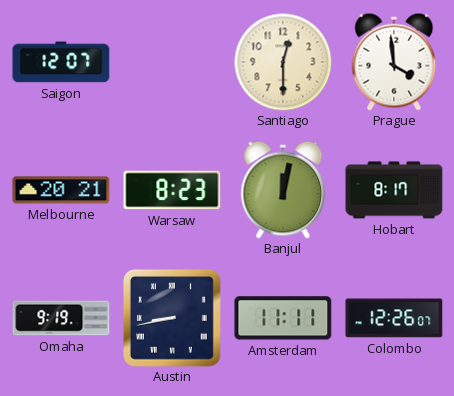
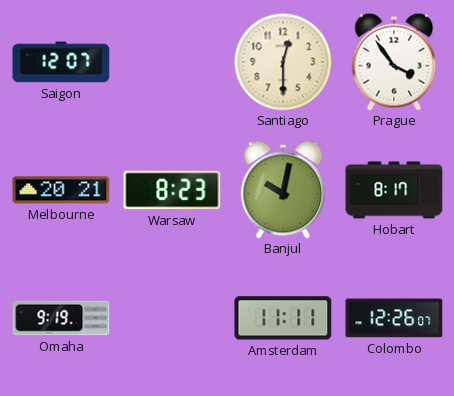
Prague: 3:59 -> 3:54 (394, 62)
Banjul: 12:02 -> 10:02 (283, 190)
Austin: 8:43 -> none (172, 318)
